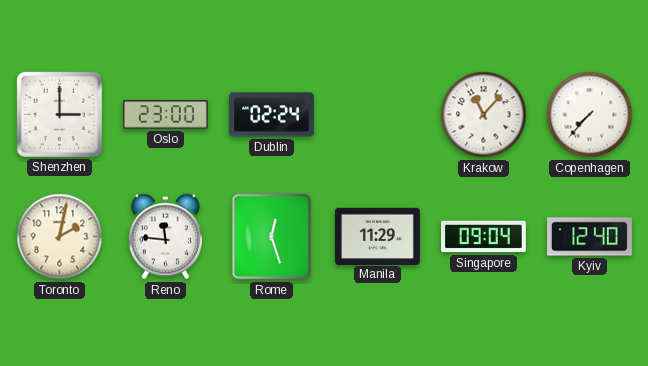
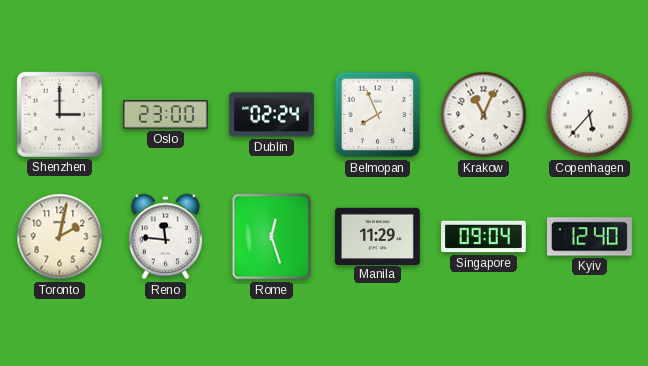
Belmopan: none -> 7:56 (378, 115)
Krakow: 11:07 -> 11:04 (484, 115)
Copenhagen: 7:37 -> 5:37 (590, 115)
